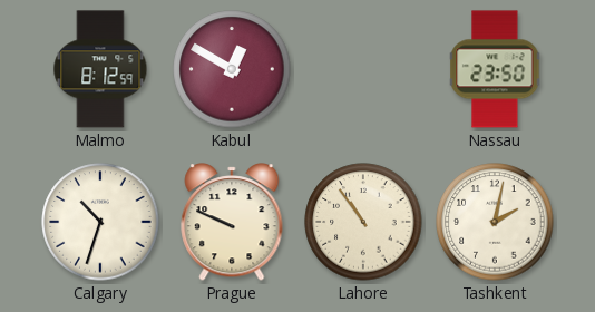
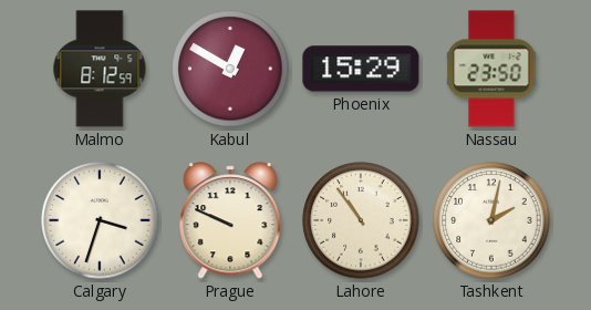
Phoenix: none -> 15:29 (361, 69)
Calgary: 10:33 -> 3:33 (100, 220)
